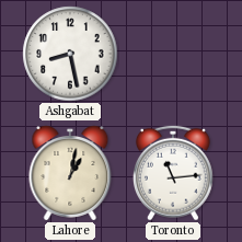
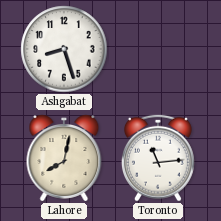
Ashgabat: 8:28 -> 8:27 (64, 49)
Lahore: 1:02 -> 8:02 (64, 158)
